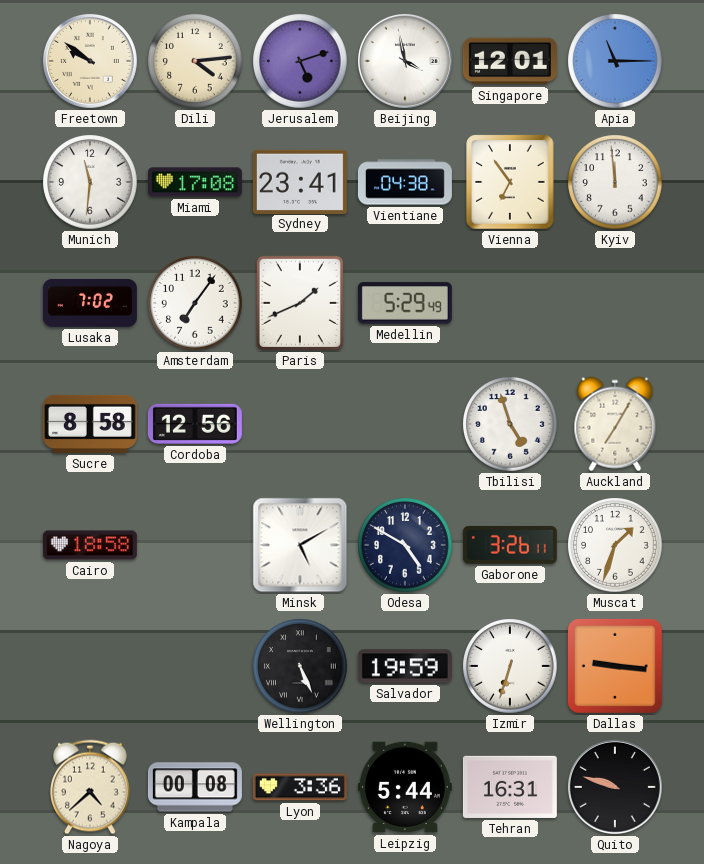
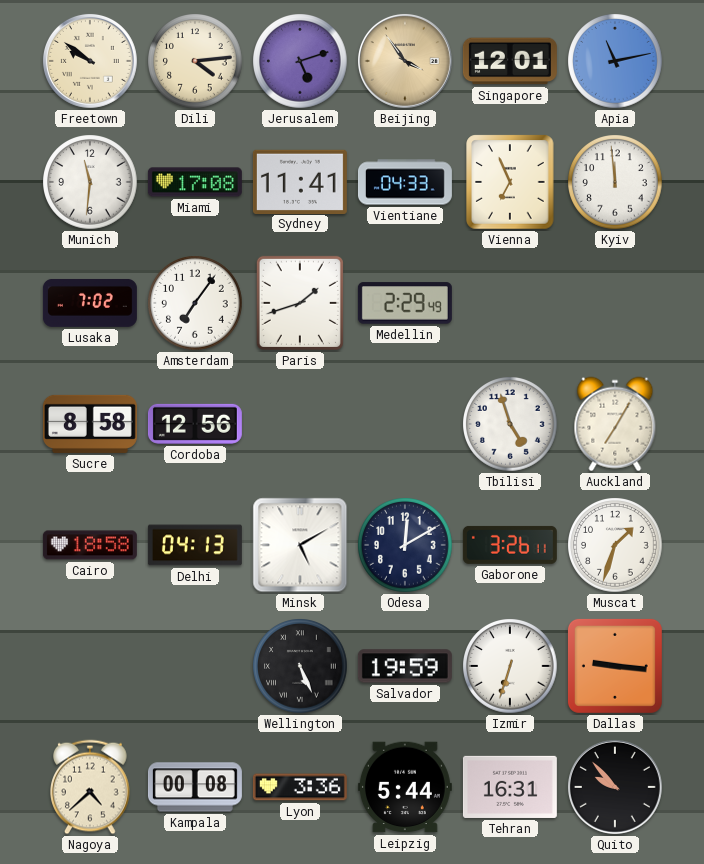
Beijing: 3:58 -> 3:54 (405, 61)
Beijing dial: white -> champagne (405, 61)
Apia: 11:15 -> 11:13 (615, 61)
Sydney: 23:41 -> 11:41 (300, 181)
Vientiane: 04:38 -> 04:33 (405, 182)
Vienna: 6:54 -> 6:56 (510, 182)
Paris: 1:41 -> 1:42 (300, 303)
Medellin: 5:29 -> 2:29 (405, 303)
Delhi: none -> 04:13 (195, 545)
Odesa: 4:50 -> 12:10 (405, 545)
Quito: 9:48 -> 9:53 (615, 787)
